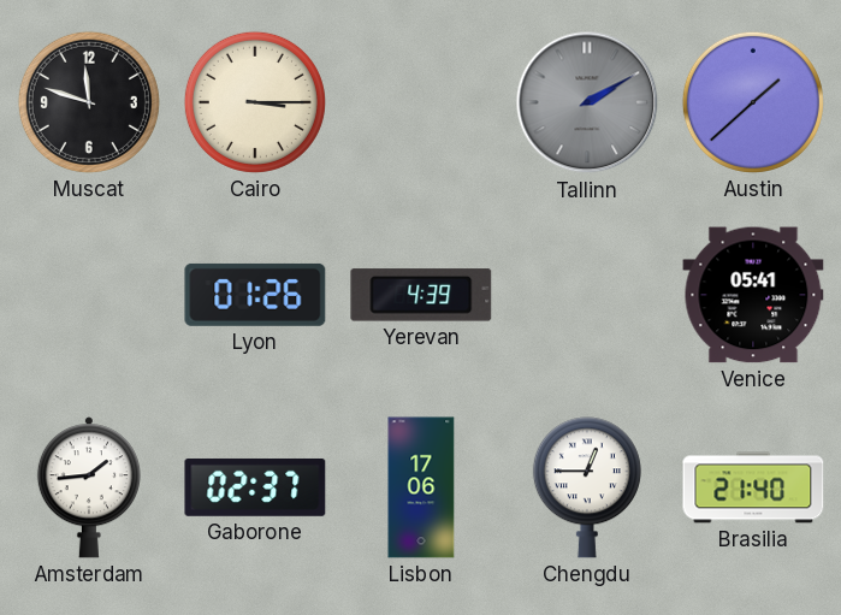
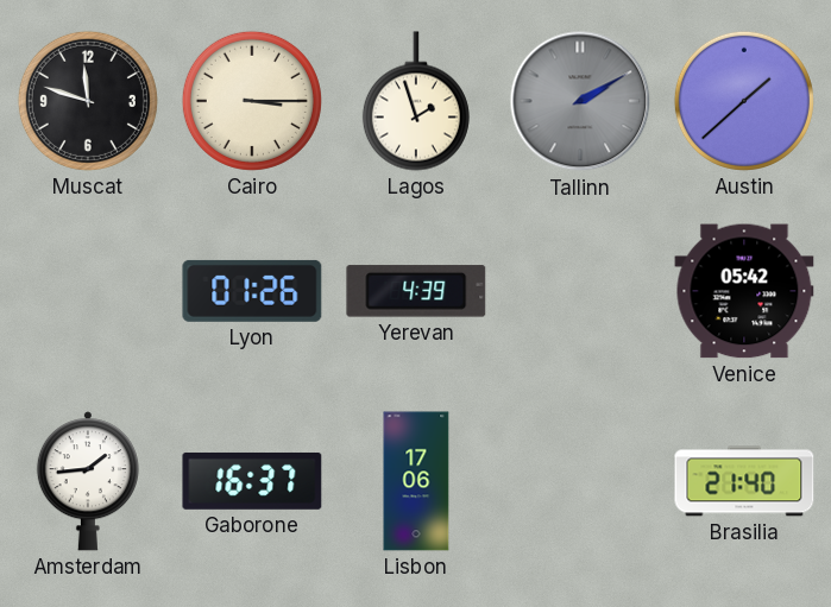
Lagos: none -> 1:57 (416, 101)
Venice: 05:41 -> 05:42 (744, 291)
Gaborone: 02:37 -> 16:37 (252, 481)
Chengdu: 12:45 -> none (587, 487)
